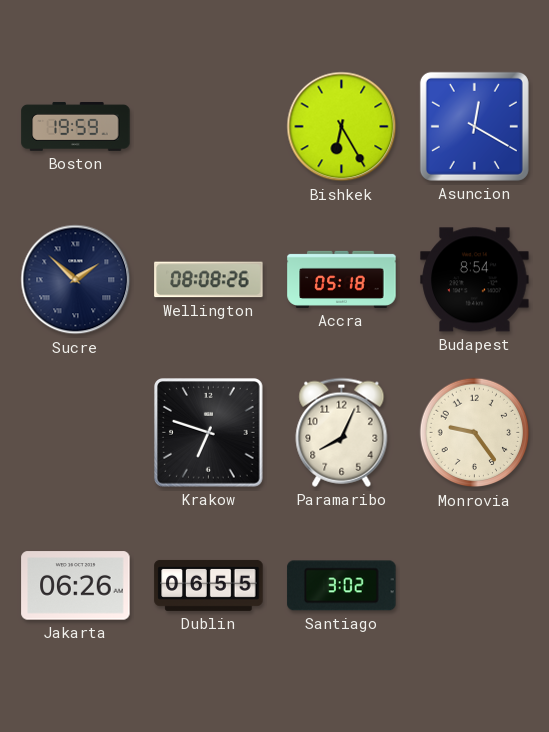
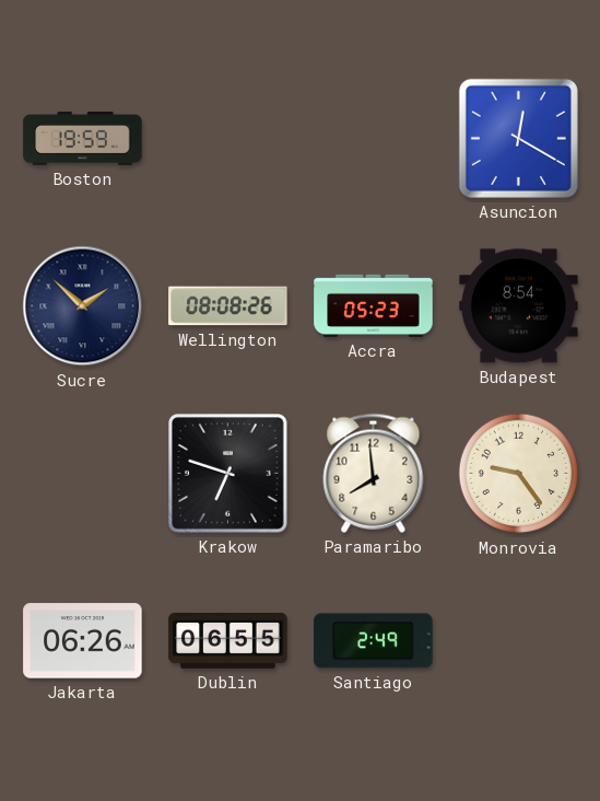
Bishkek: 6:25 -> none (342, 127)
Accra: 05:18 -> 05:23 (374, 305)
Paramaribo: 8:04 -> 7:59 (374, 473)
Santiago: 3:02 -> 2:49 (374, 641)
